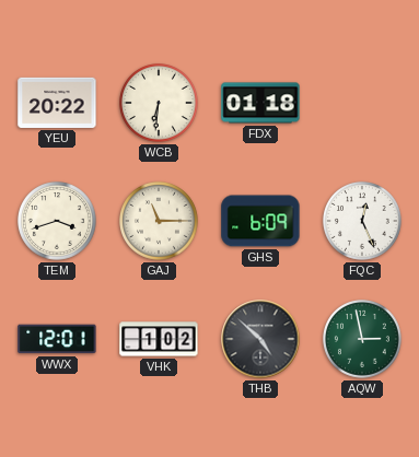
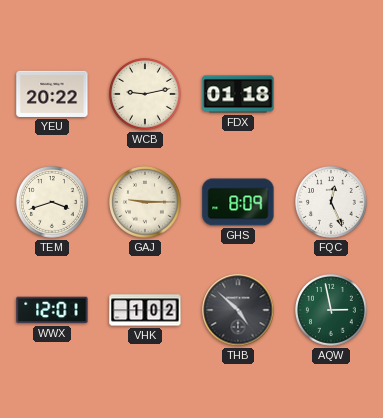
WCB: 6:31 -> 9:13 (146, 95)
GAJ: 11:15 -> 9:15 (146, 203)
GHS: 6:09 -> 8:09 (238, 202)
